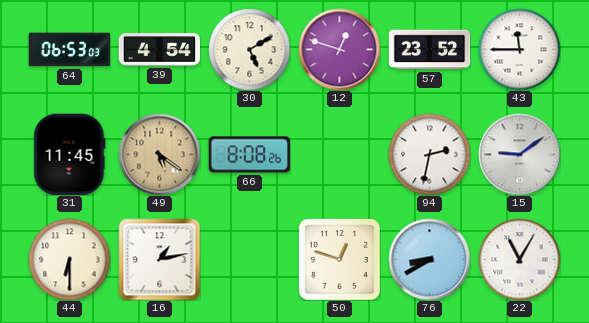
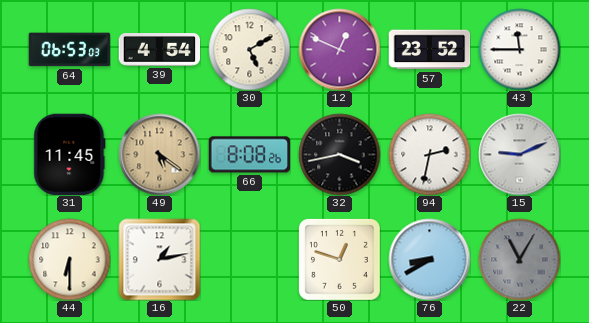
12: 12:48 -> 12:49 (339, 49)
32: none -> 3:43 (339, 154)
15: 9:09 -> 9:11 (519, 154)
22 dial: white -> grey (519, 259)
